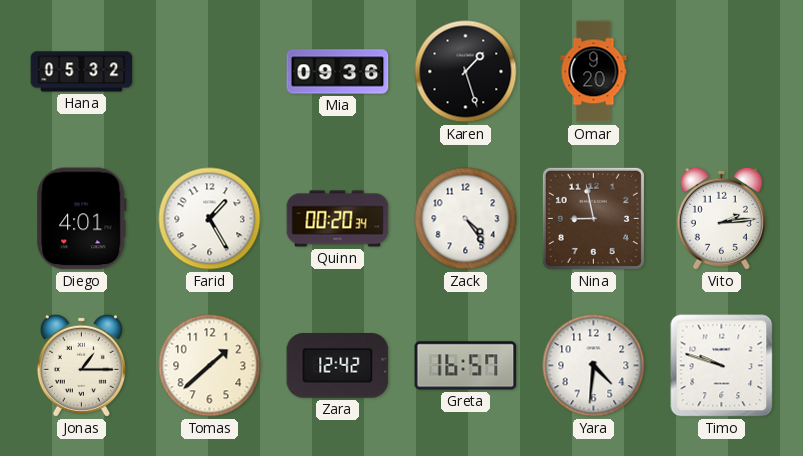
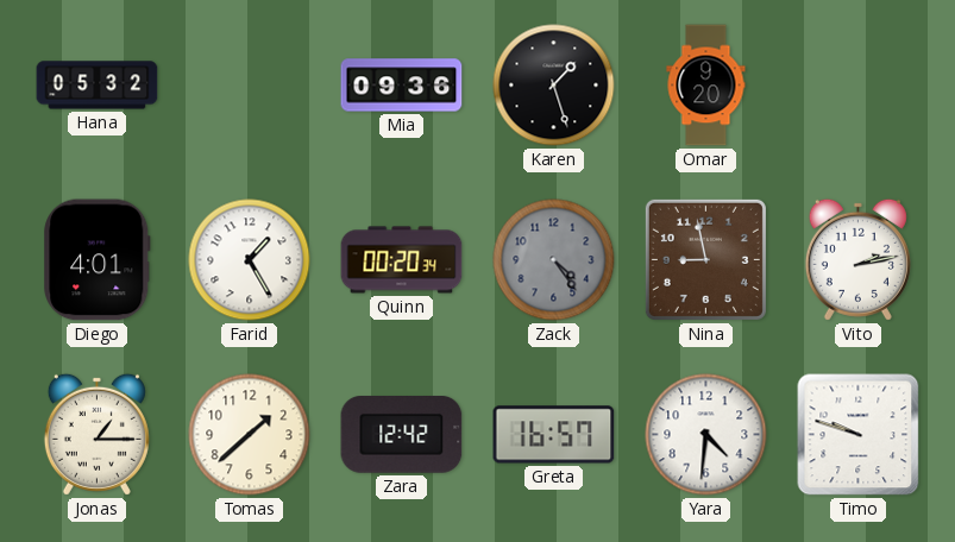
Zack dial: white -> grey (554, 260)
Vito: 2:14 -> 2:13 (857, 259)
